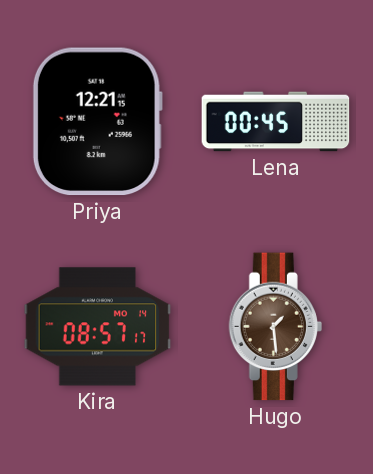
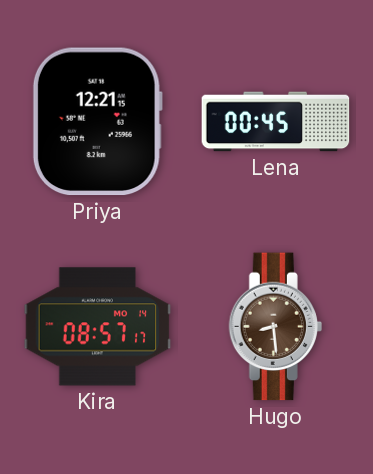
Hugo: 1:29 -> 8:29 (275, 327)
